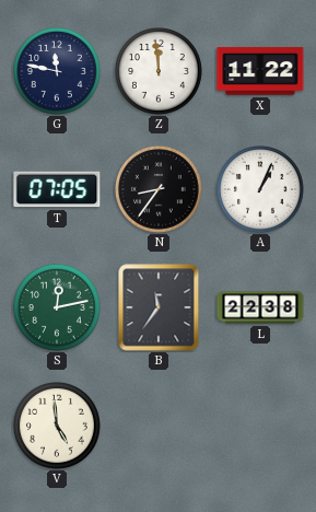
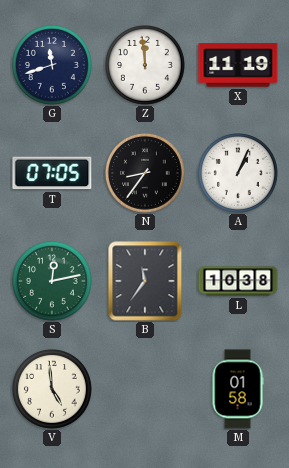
G: 11:47 -> 11:42 (53, 66)
X: 11:22 -> 11:19 (238, 65)
L: 22:38 -> 10:38 (238, 281)
M: none -> 01:58 (238, 389)
